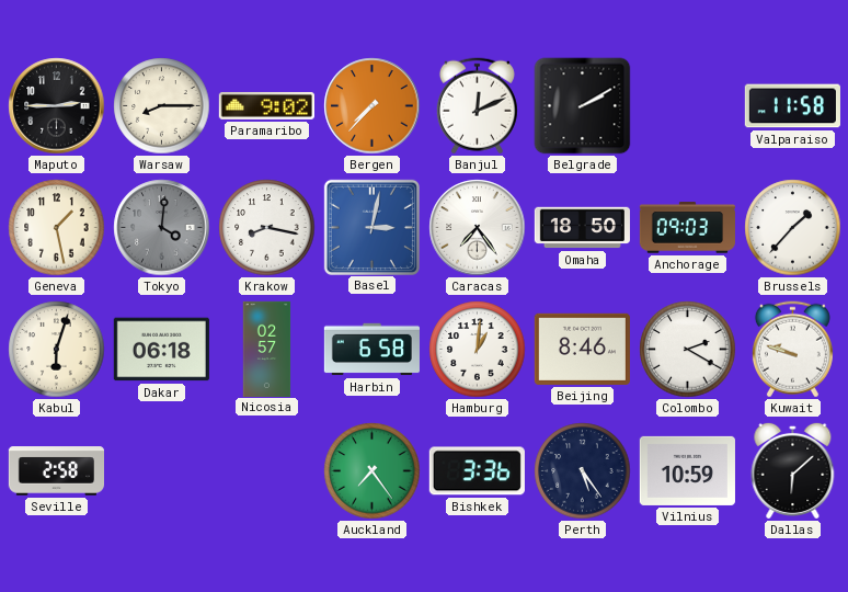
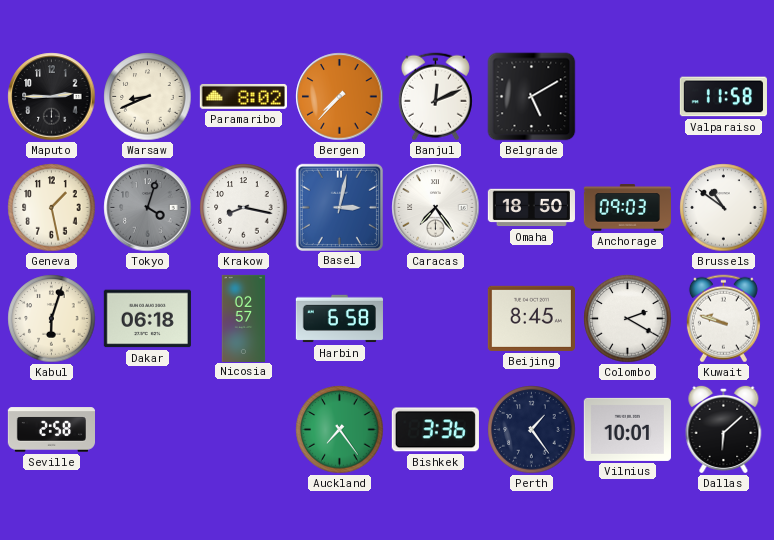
Warsaw: 8:15 -> 8:41 (148, 97)
Paramaribo: 9:02 -> 8:02 (243, 96)
Belgrade: 2:10 -> 5:10 (532, 97)
Tokyo: 4:01 -> 4:03 (148, 208)
Brussels: 1:37 -> 10:51 (724, 208)
Hamburg: 1:01 -> none (478, 350)
Beijing: 8:46 -> 8:45 (531, 318)
Perth: 5:24 -> 1:24 (532, 430)
Vilnius: 10:59 -> 10:01 (627, 429)
